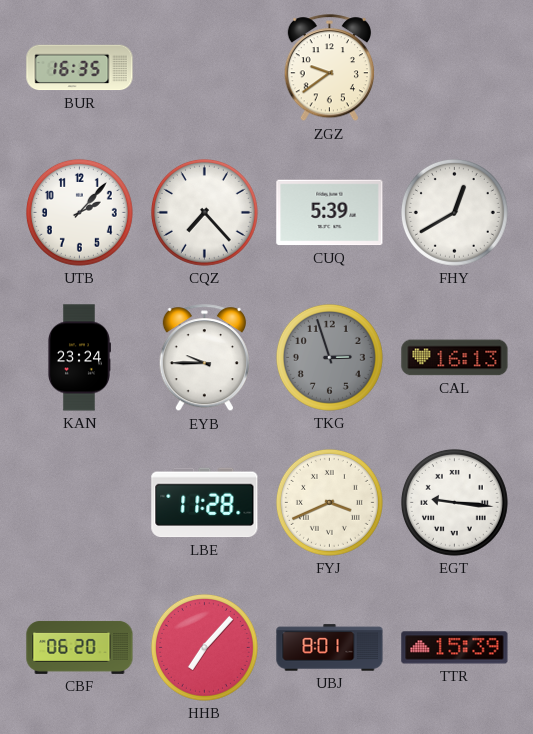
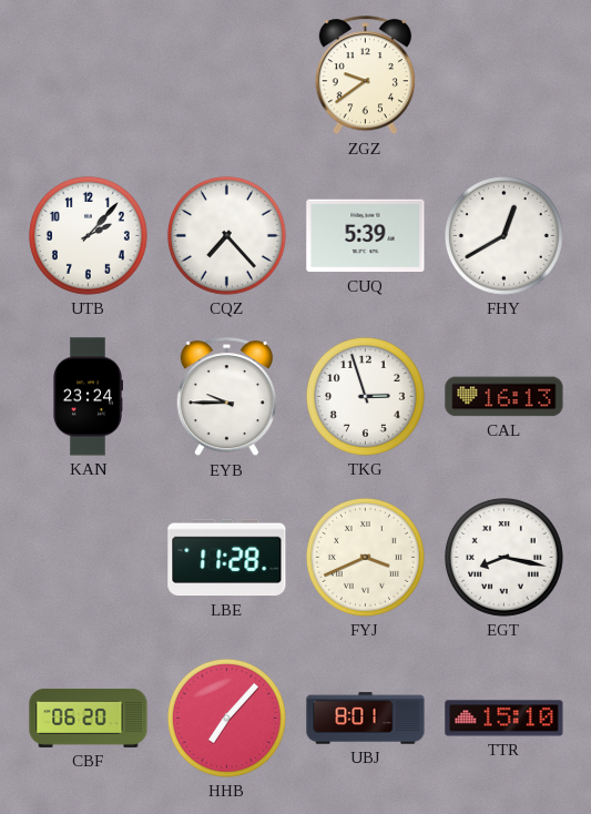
BUR: 16:35 -> none (80, 68)
TKG dial: grey -> white (365, 396)
EGT: 9:16 -> 8:17 (503, 557)
TTR: 15:39 -> 15:10 (505, 719)
